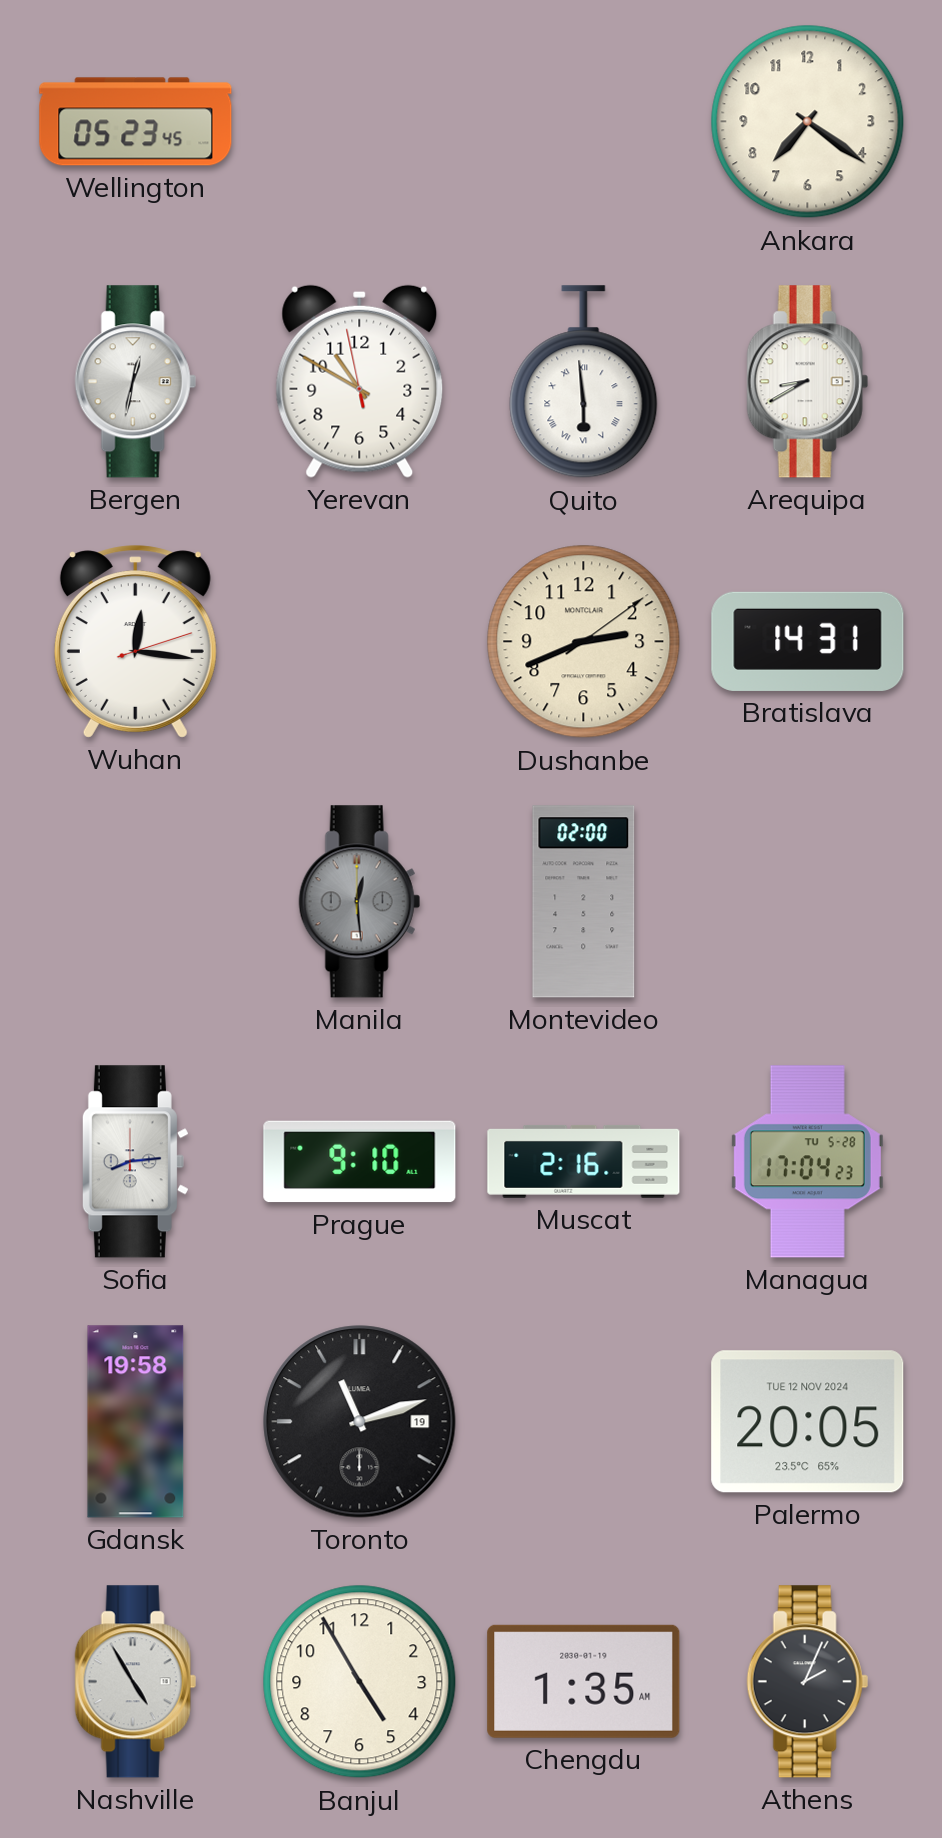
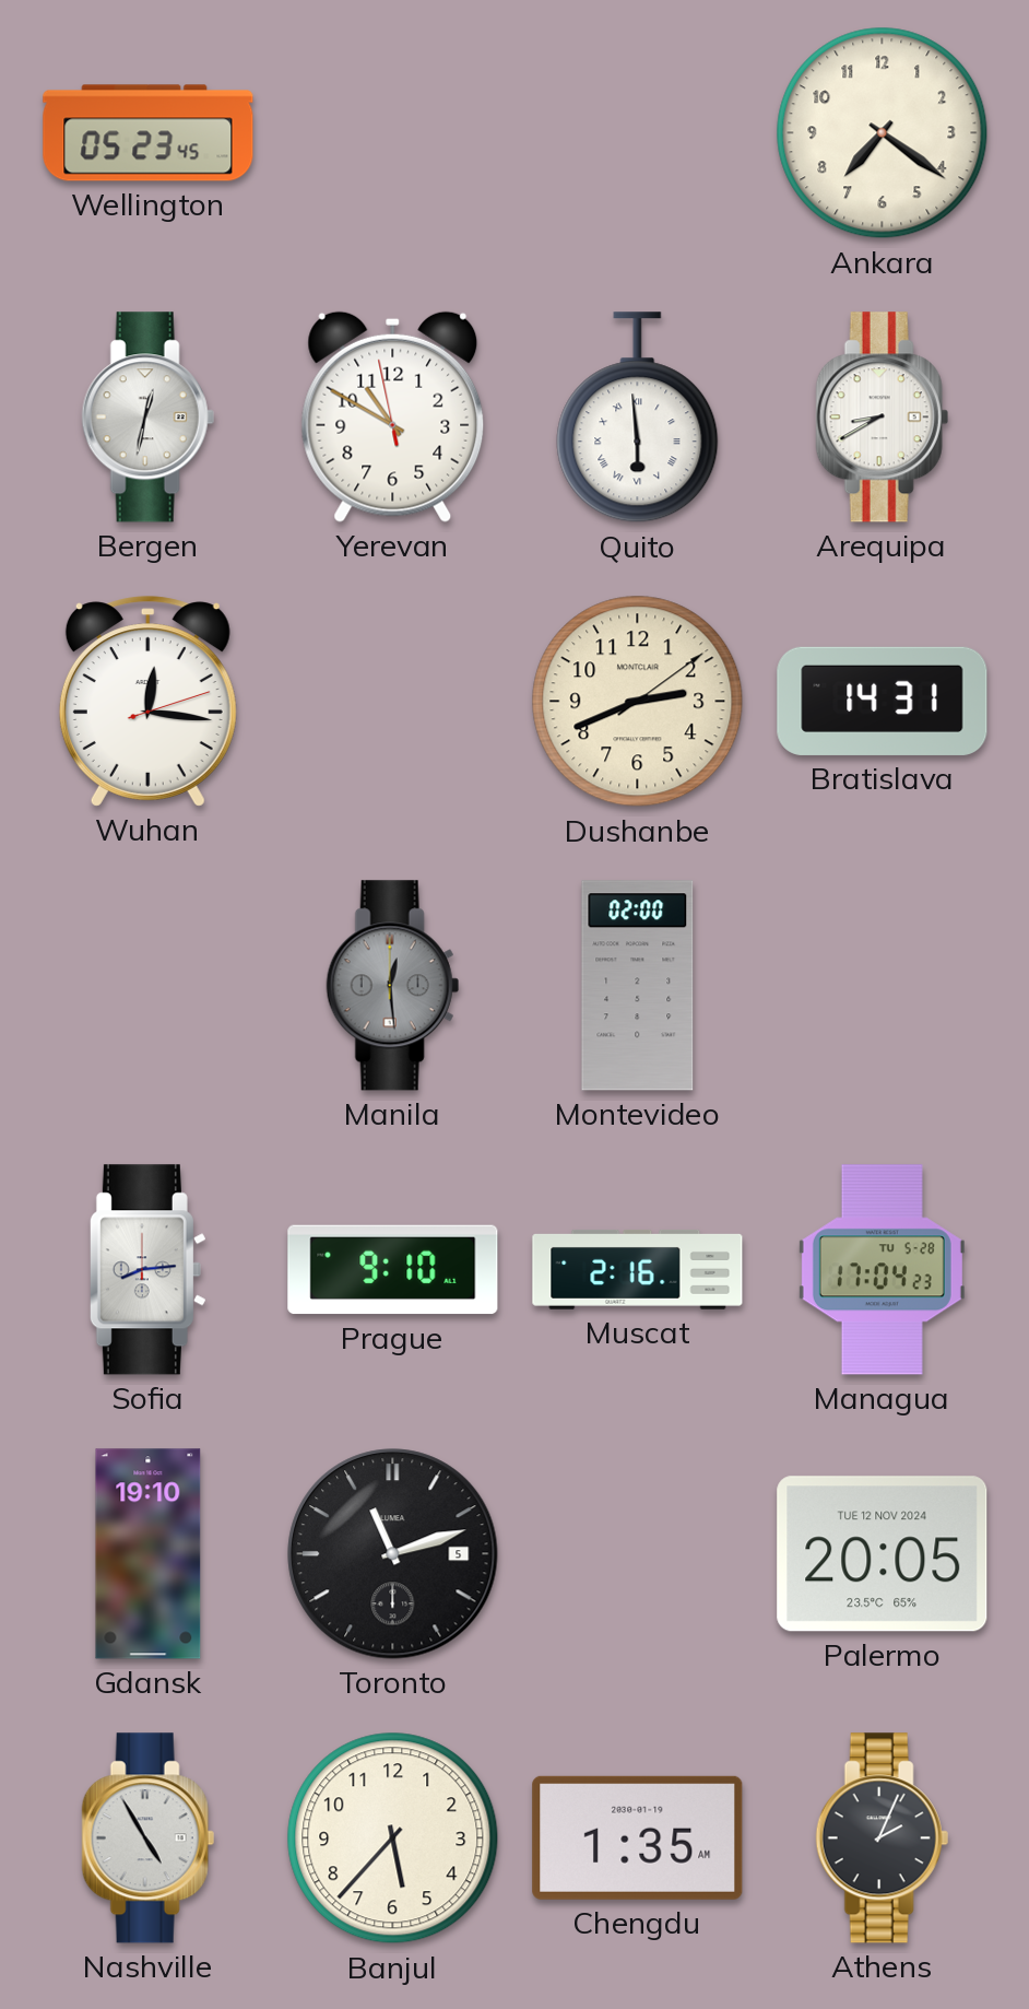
Gdansk: 19:58 -> 19:10 (149, 1554)
Toronto date: 19 -> 5 (393, 1554)
Banjul: 4:55 -> 5:37 (393, 1838)
